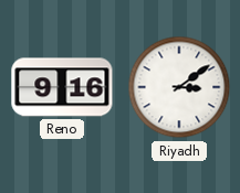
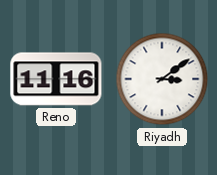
Reno: 9:16 -> 11:16 (56, 79)
